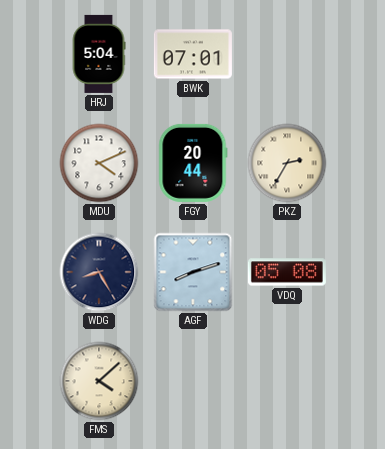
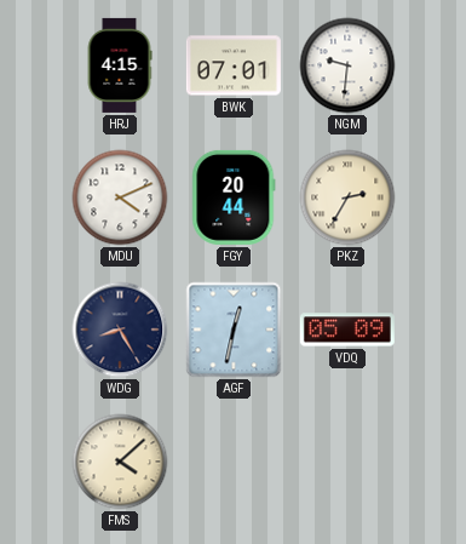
HRJ: 5:04 -> 4:15 (120, 65)
NGM: none -> 9:31 (347, 65)
AGF: 8:12 -> 12:32 (234, 330)
VDQ: 05:08 -> 05:09 (347, 330)
